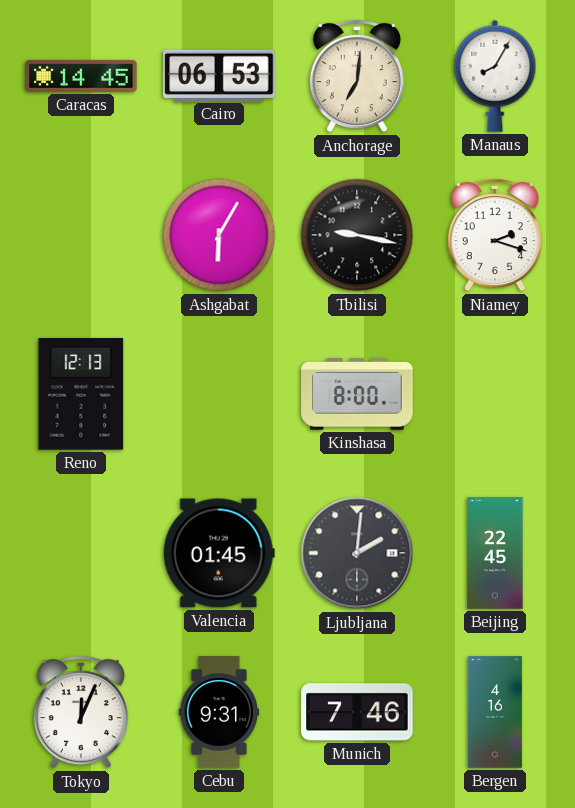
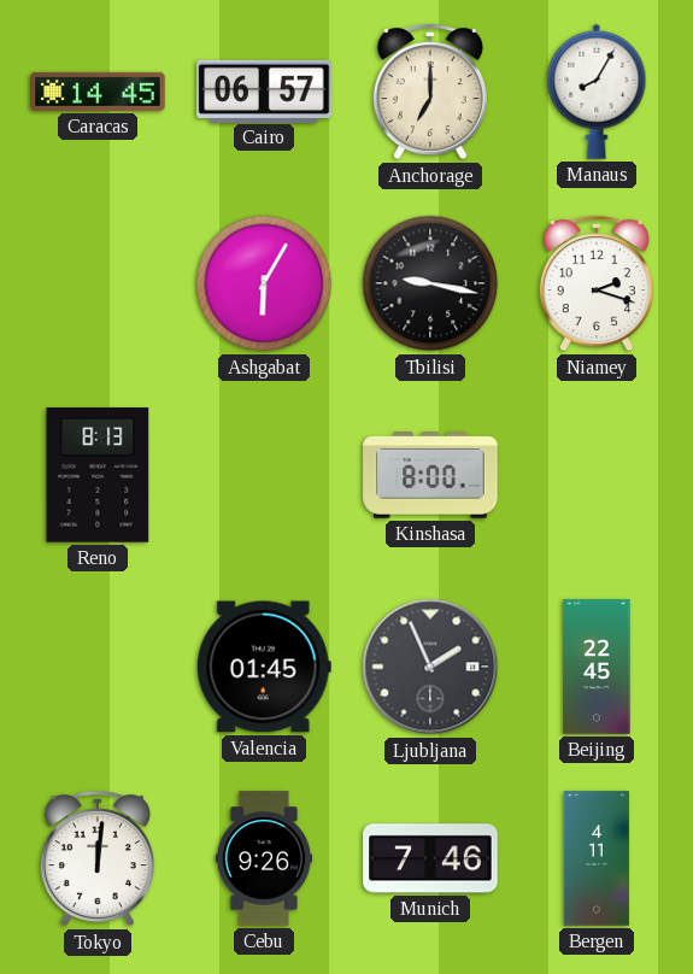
Cairo: 06:53 -> 06:57 (264, 90)
Anchorage: 7:01 -> 7:00 (430, 93)
Reno: 12:13 -> 8:13 (98, 475)
Ljubljana: 2:01 -> 1:56 (430, 667)
Tokyo: 12:04 -> 12:01 (98, 859)
Cebu: 9:31 -> 9:26 (264, 858)
Bergen: 4:16 -> 4:11 (597, 858)
